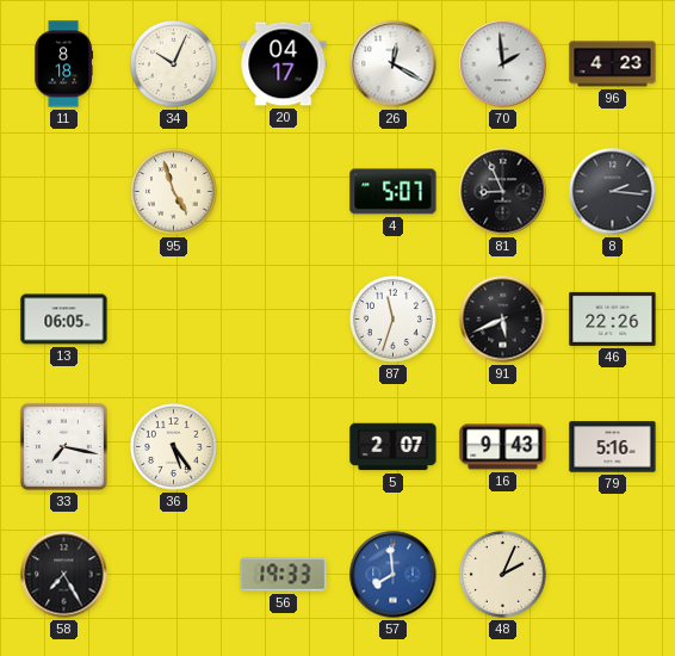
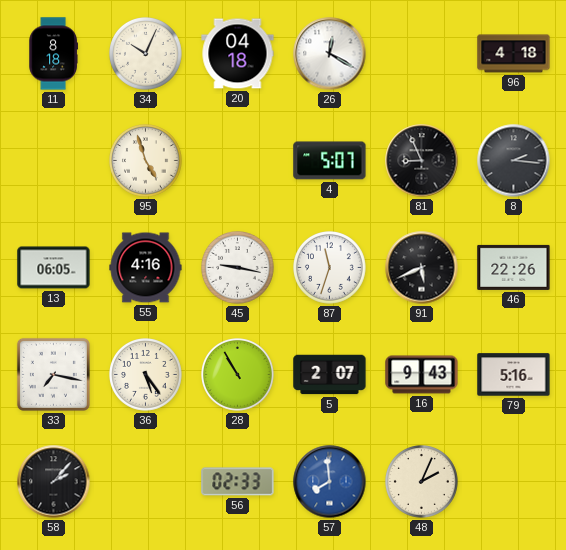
20: 04:17 -> 04:18 (238, 54)
70: 1:59 -> none (503, 64)
96: 4:23 -> 4:18 (514, 54)
55: none -> 4:16 (146, 268)
45: none -> 9:17 (238, 268)
28: none -> 10:55 (238, 375)
58: 7:25 -> 2:07 (54, 482)
56: 19:33 -> 02:33 (238, 482)
